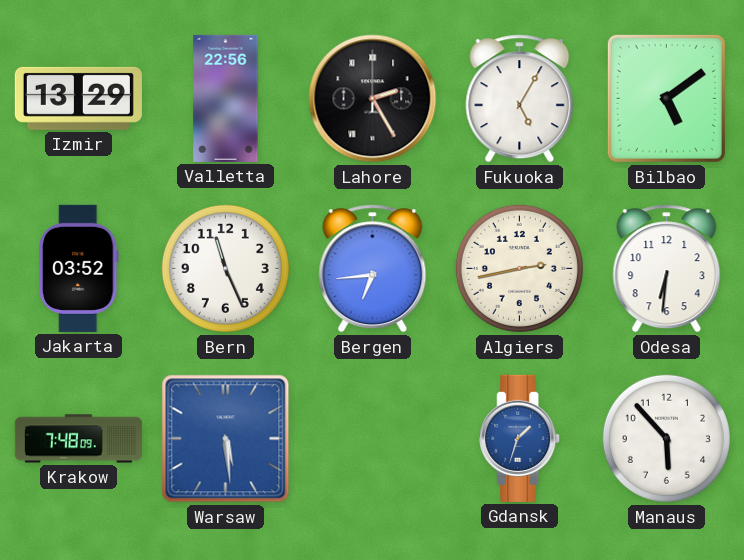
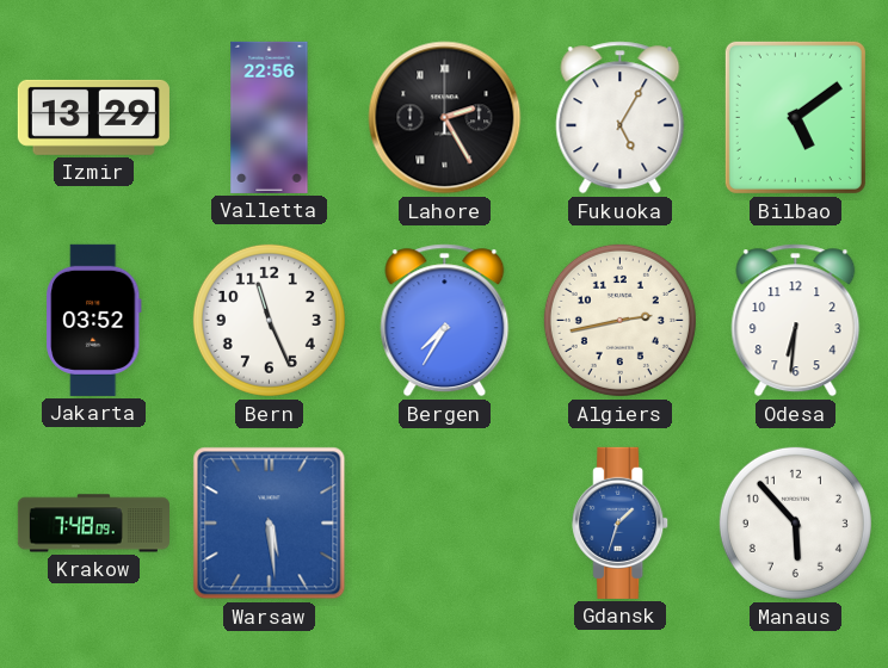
Bergen: 6:44 -> 7:35 (445, 321)
